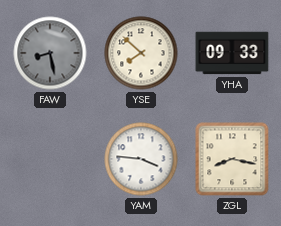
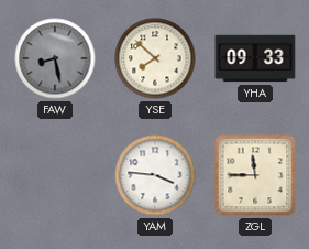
ZGL: 8:17 -> 11:45 (255, 175)
